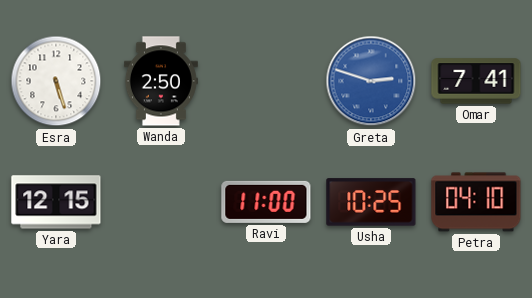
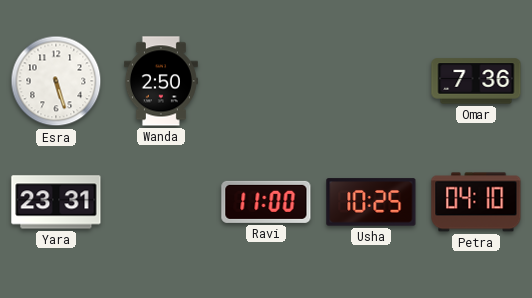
Greta: 2:48 -> none (371, 81)
Omar: 7:41 -> 7:36 (476, 81)
Yara: 12:15 -> 23:31 (56, 202)
